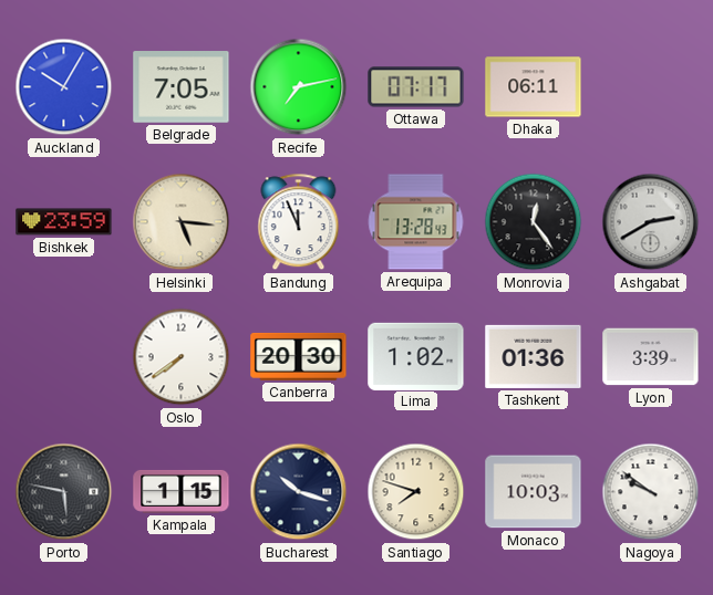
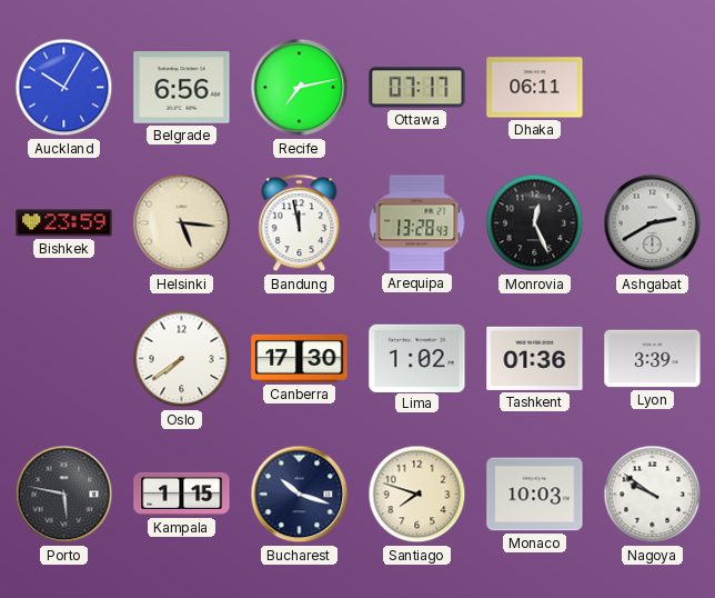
Belgrade: 7:05 -> 6:56 (182, 88)
Bandung: 11:56 -> 11:58 (300, 223)
Monrovia: 12:24 -> 12:26 (535, 223)
Canberra: 20:30 -> 17:30 (300, 358)
